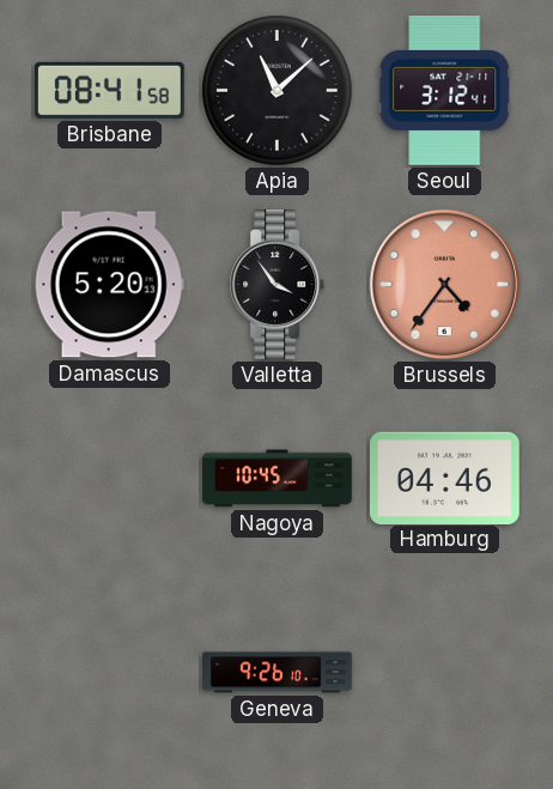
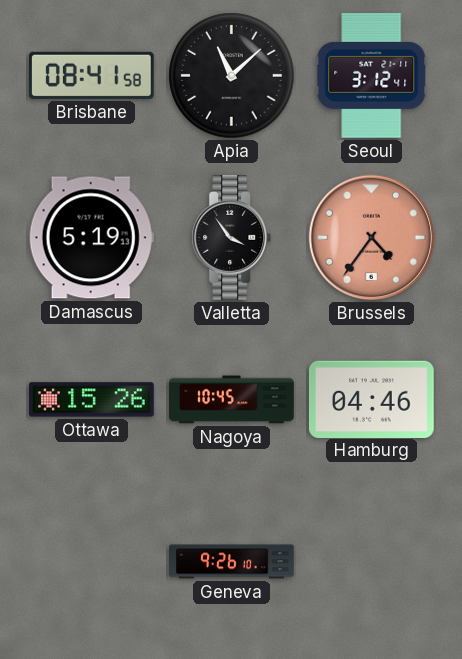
Damascus: 5:20 -> 5:19 (91, 238)
Ottawa: none -> 15:26 (92, 400)
